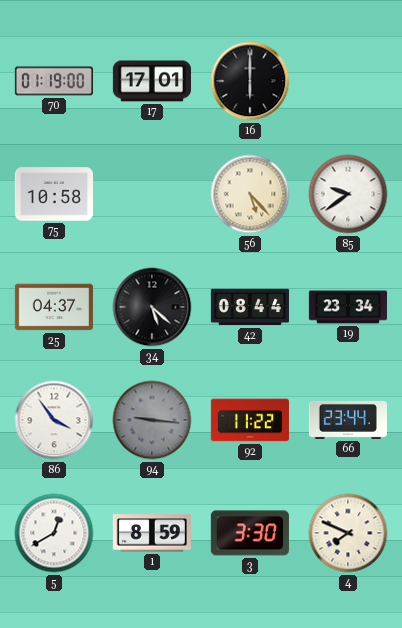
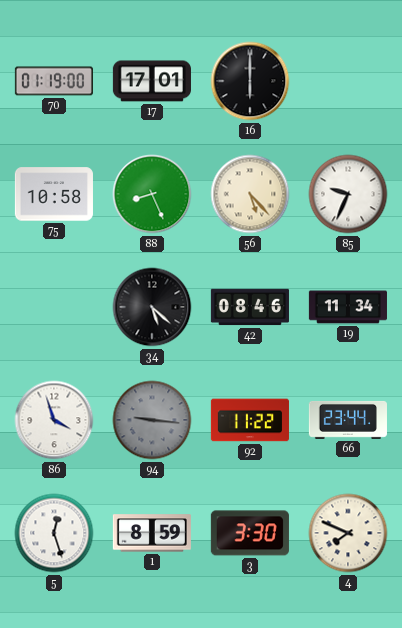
88: none -> 8:26 (152, 194)
85: 9:39 -> 9:34 (348, 194)
25: 04:37 -> none (54, 307)
42: 08:44 -> 08:46 (250, 307)
19: 23:34 -> 11:34 (348, 307)
86: 3:54 -> 3:57 (54, 420)
5: 12:40 -> 12:27 (54, 533)
